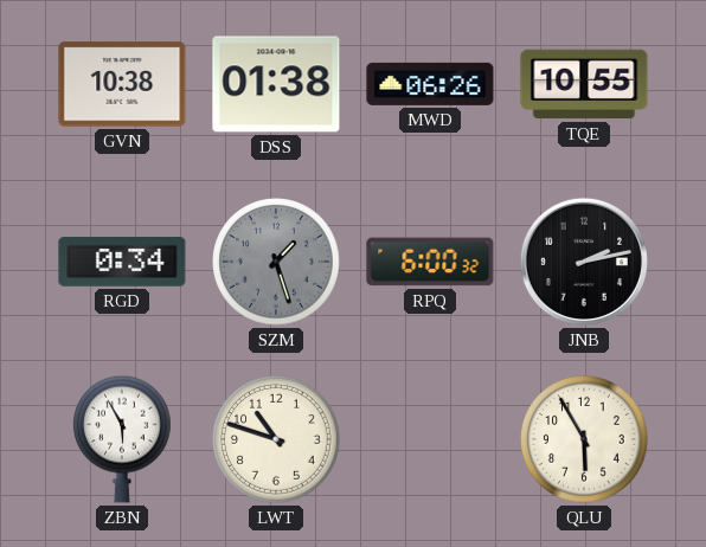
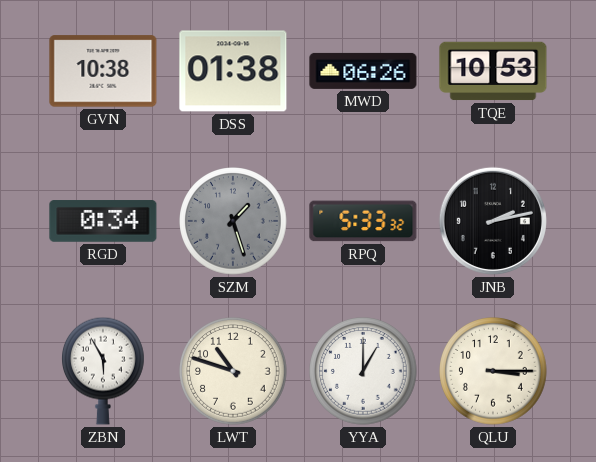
TQE: 10:55 -> 10:53 (493, 71)
RPQ: 6:00 -> 5:33 (363, 221)
YYA: none -> 1:00 (363, 371)
QLU: 5:55 -> 3:15 (493, 371)
